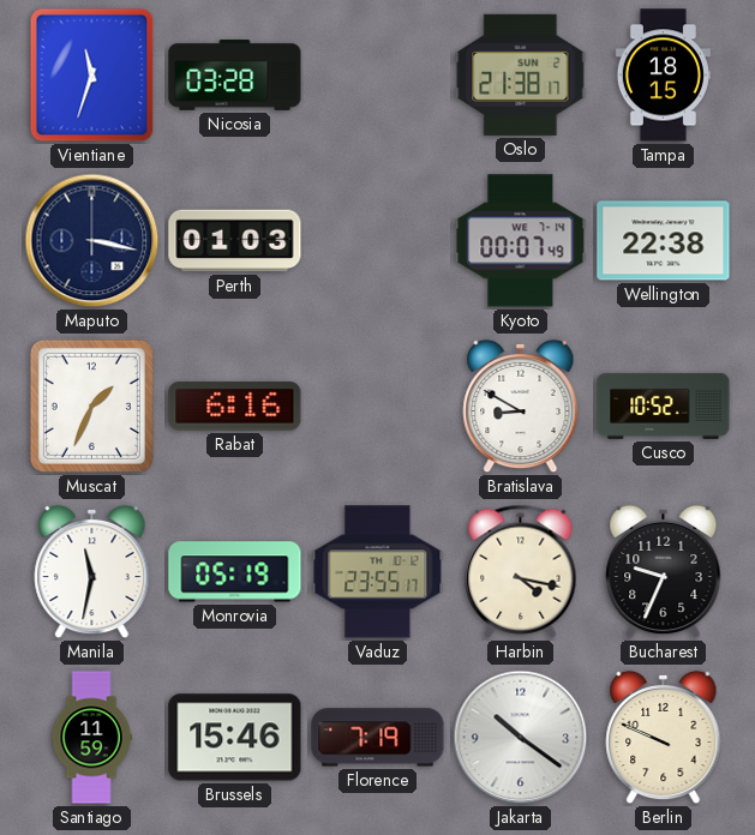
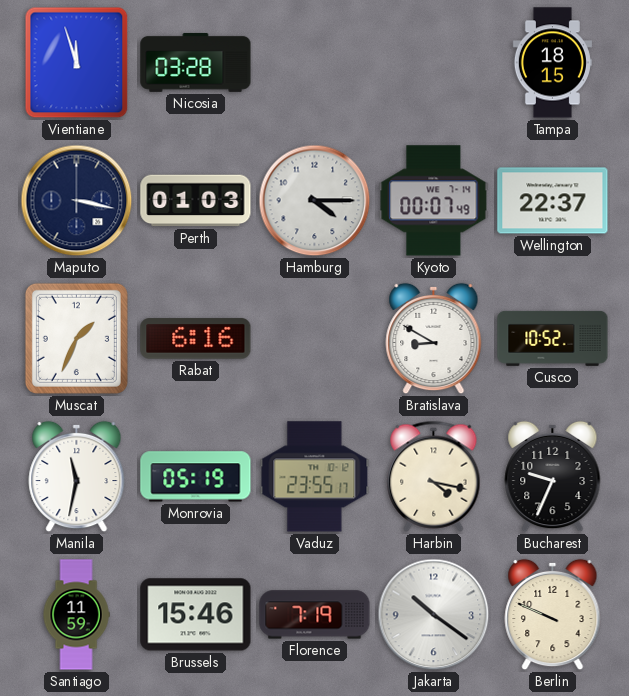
Vientiane: 11:33 -> 11:57 (77, 63)
Oslo: 21:38 -> none (521, 74)
Hamburg: none -> 4:15 (315, 201)
Wellington: 22:38 -> 22:37 (553, 201)
